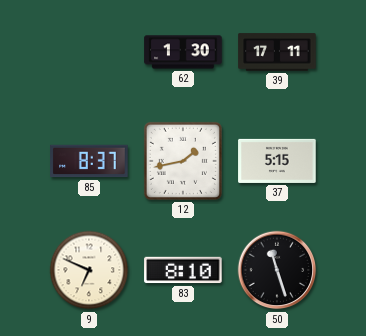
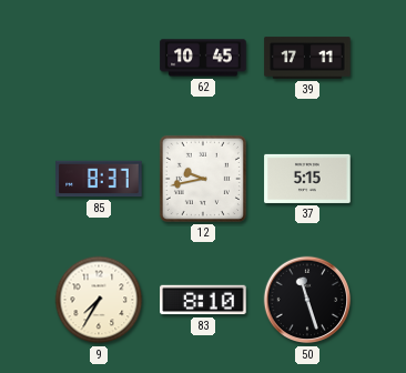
62: 1:30 -> 10:45 (203, 58)
12: 1:43 -> 9:43 (203, 179)
9: 6:49 -> 7:35 (99, 300)
